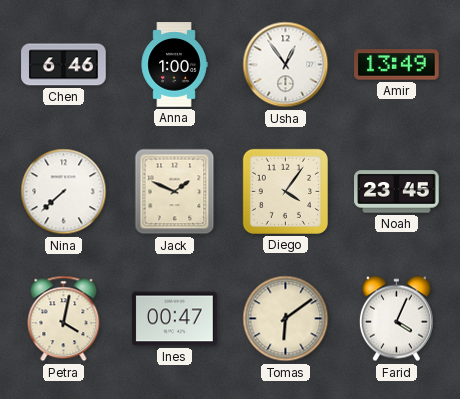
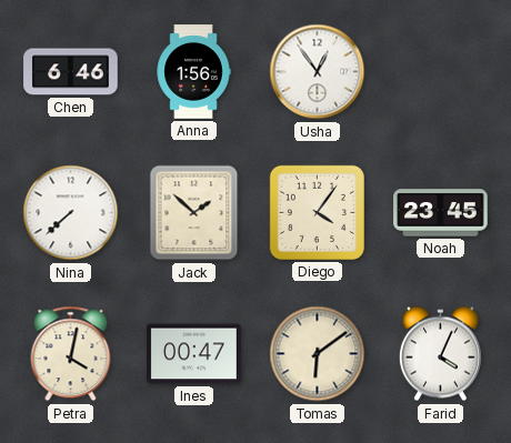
Anna: 1:00 -> 1:56 (193, 72)
Amir: 13:49 -> none (397, 65)
Jack: 1:49 -> 1:52 (194, 213)
